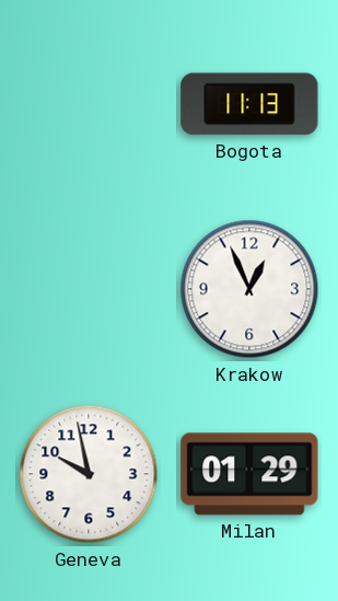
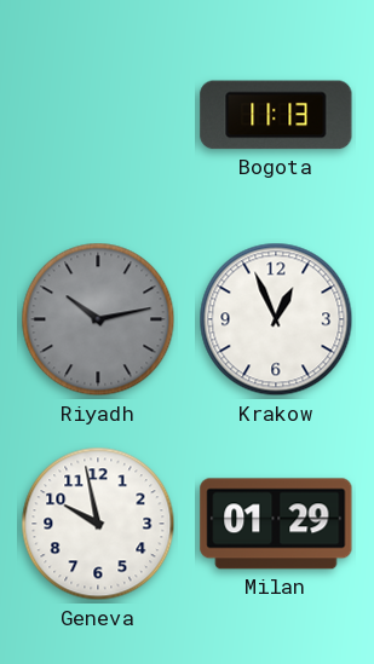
Riyadh: none -> 10:13 (98, 319)
